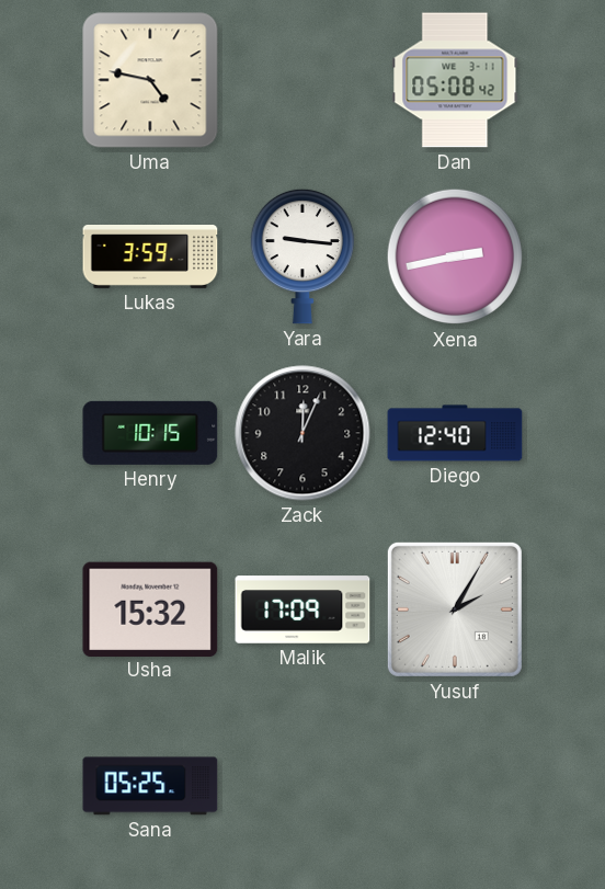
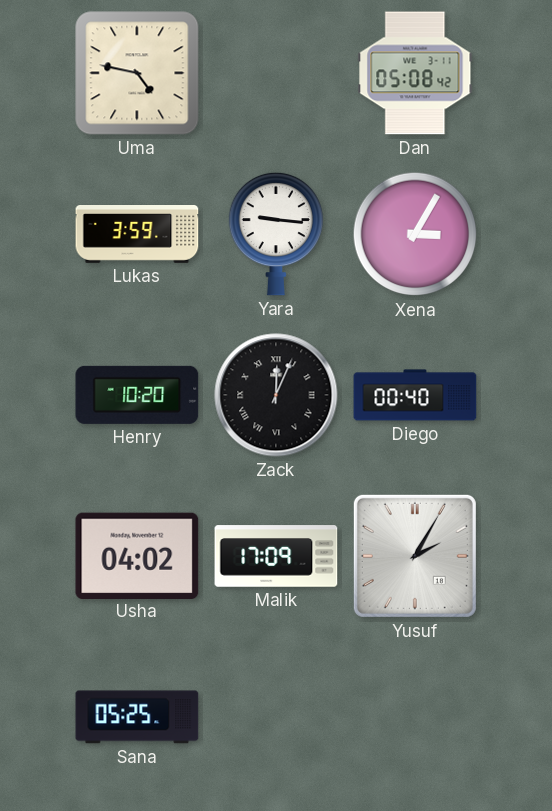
Xena: 2:43 -> 3:05 (415, 234)
Henry: 10:15 -> 10:20 (137, 395)
Zack numerals: Arabic -> Roman (276, 395)
Diego: 12:40 -> 00:40 (415, 395)
Usha: 15:32 -> 04:02 (137, 555)
